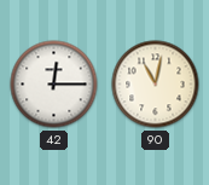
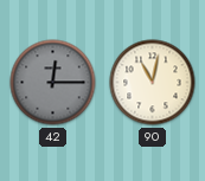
42 dial: white -> grey (53, 83)
